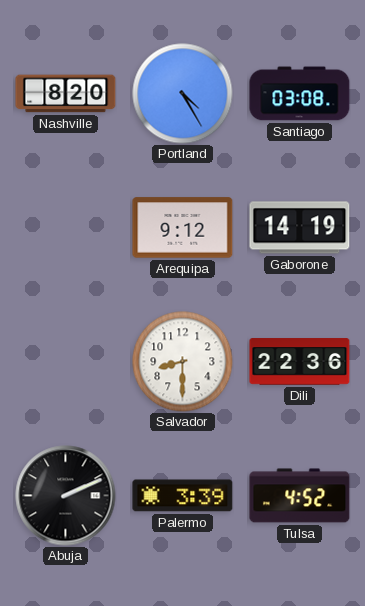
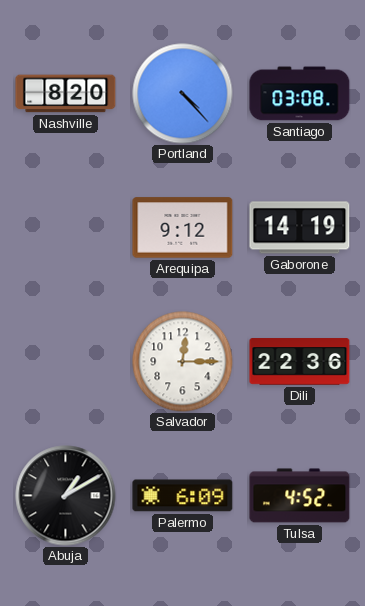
Portland: 4:25 -> 4:23 (183, 94)
Salvador: 8:30 -> 12:15 (183, 362)
Abuja: 2:11 -> 1:10 (66, 496)
Palermo: 3:39 -> 6:09 (183, 496)
